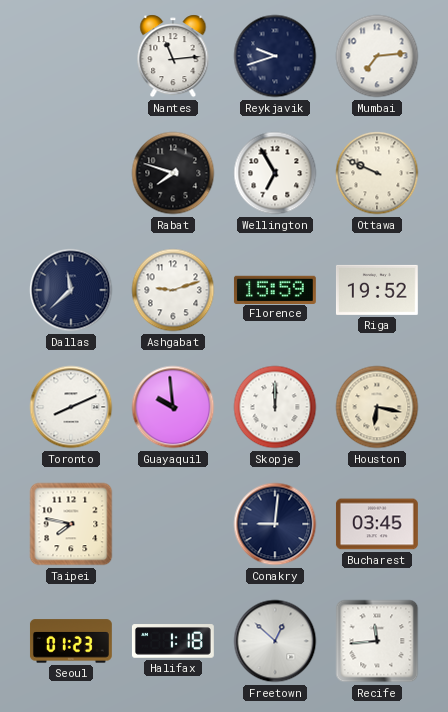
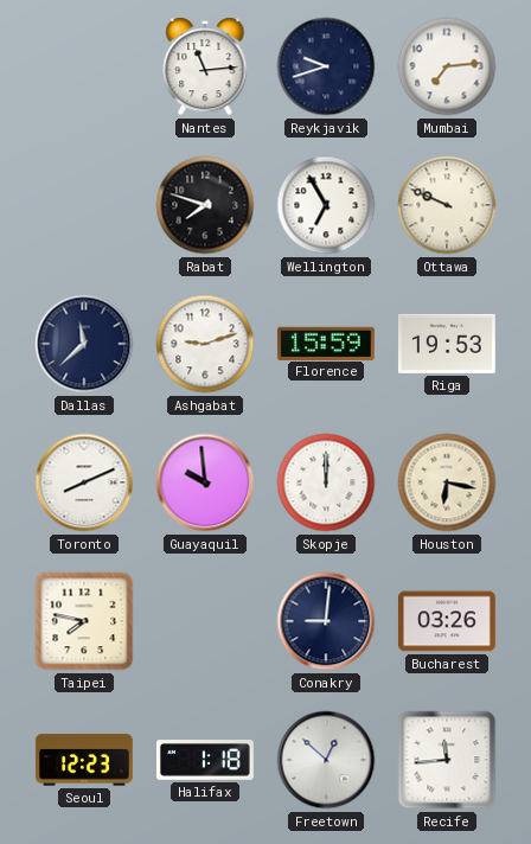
Riga: 19:52 -> 19:53 (447, 344)
Bucharest: 03:45 -> 03:26 (447, 621)
Seoul: 01:23 -> 12:23 (84, 760)
